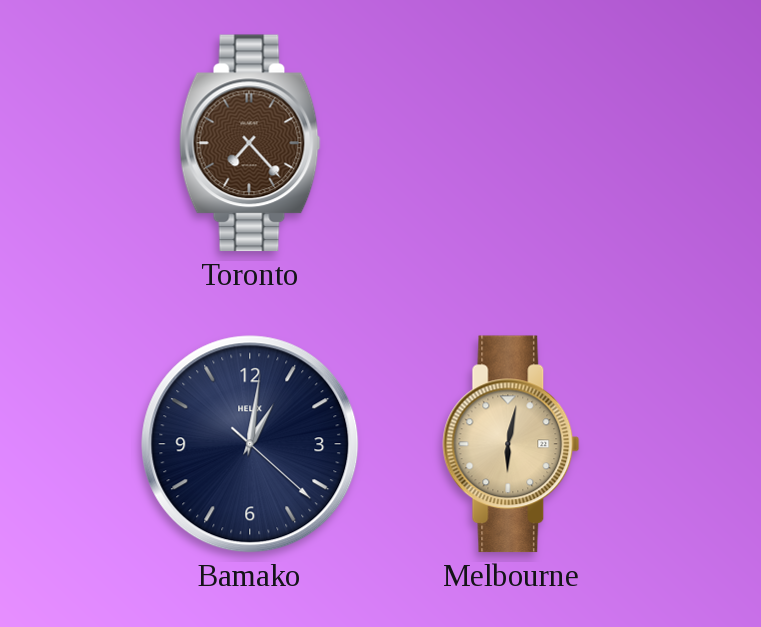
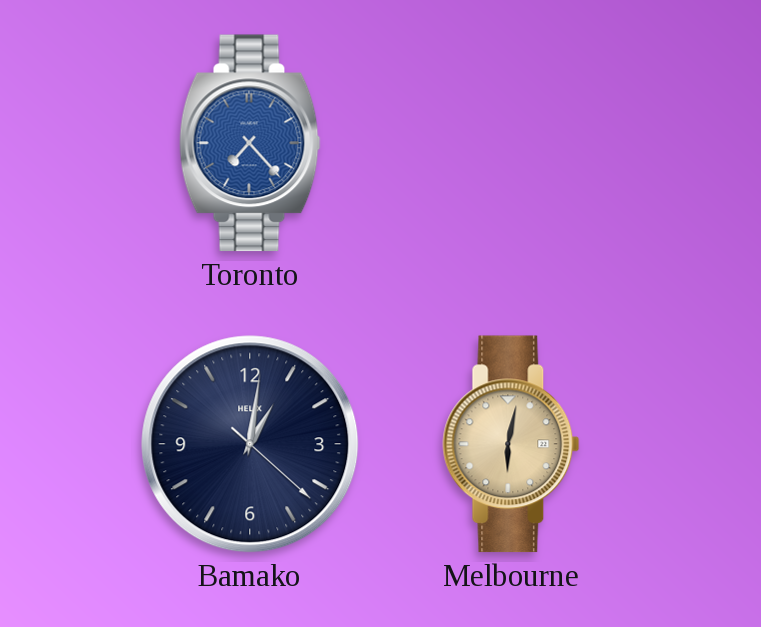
Toronto dial: brown -> blue (250, 143)
